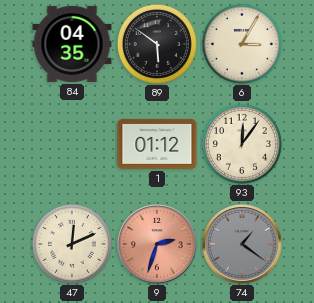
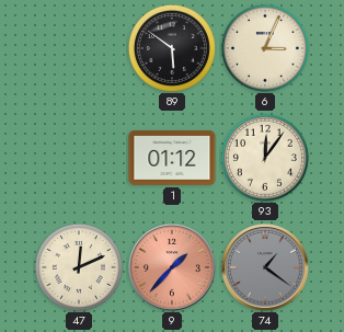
84: 04:35 -> none (72, 44)
6: 3:05 -> 3:04 (265, 48)
9: 2:33 -> 1:37 (172, 267)
